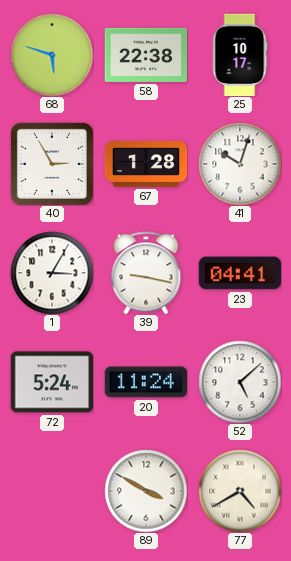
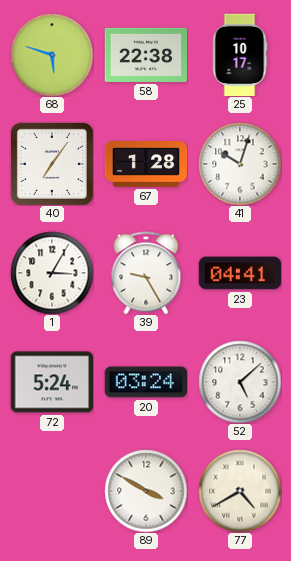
40: 2:55 -> 7:06 (52, 164)
39: 9:17 -> 9:25 (146, 273)
20: 11:24 -> 03:24 (146, 382)
